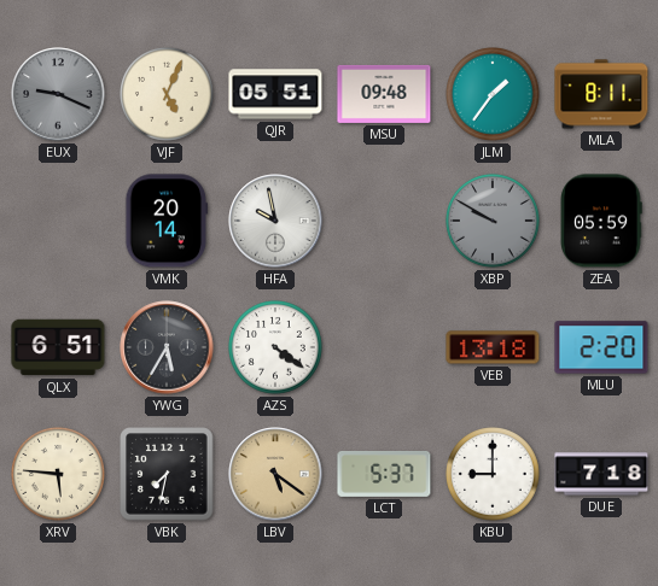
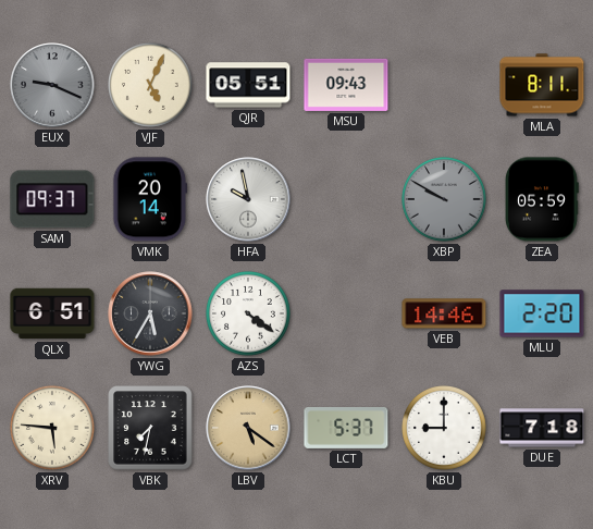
MSU: 09:48 -> 09:43 (346, 85)
JLM: 1:36 -> none (494, 95)
SAM: none -> 09:37 (52, 199)
VEB: 13:18 -> 14:46 (444, 313)
